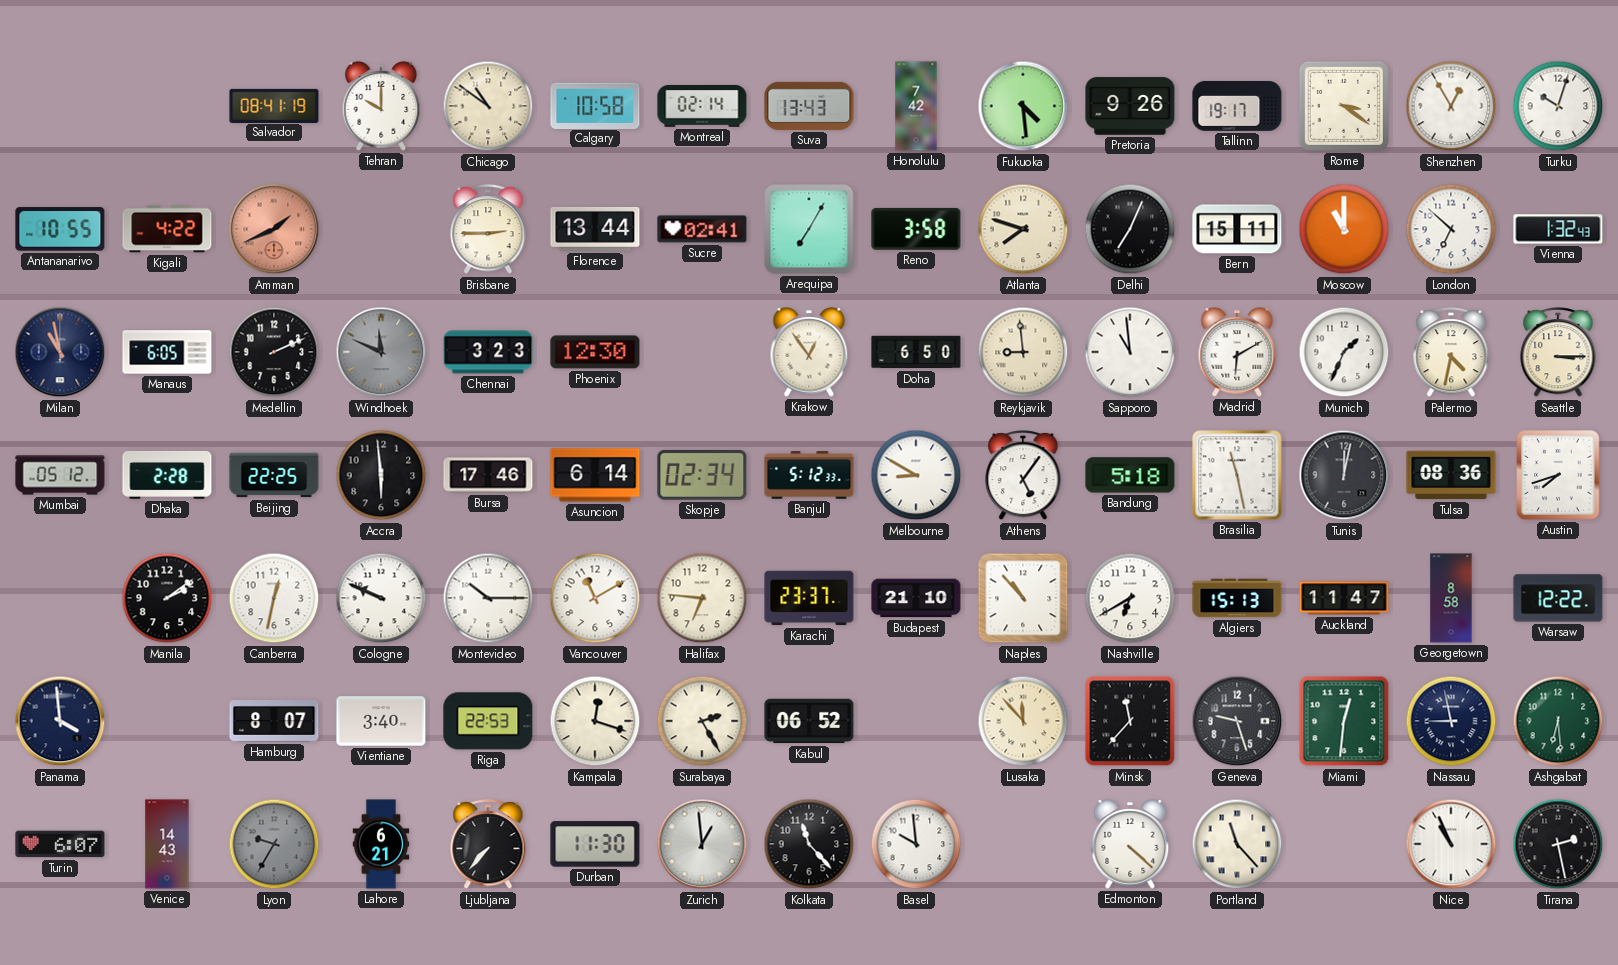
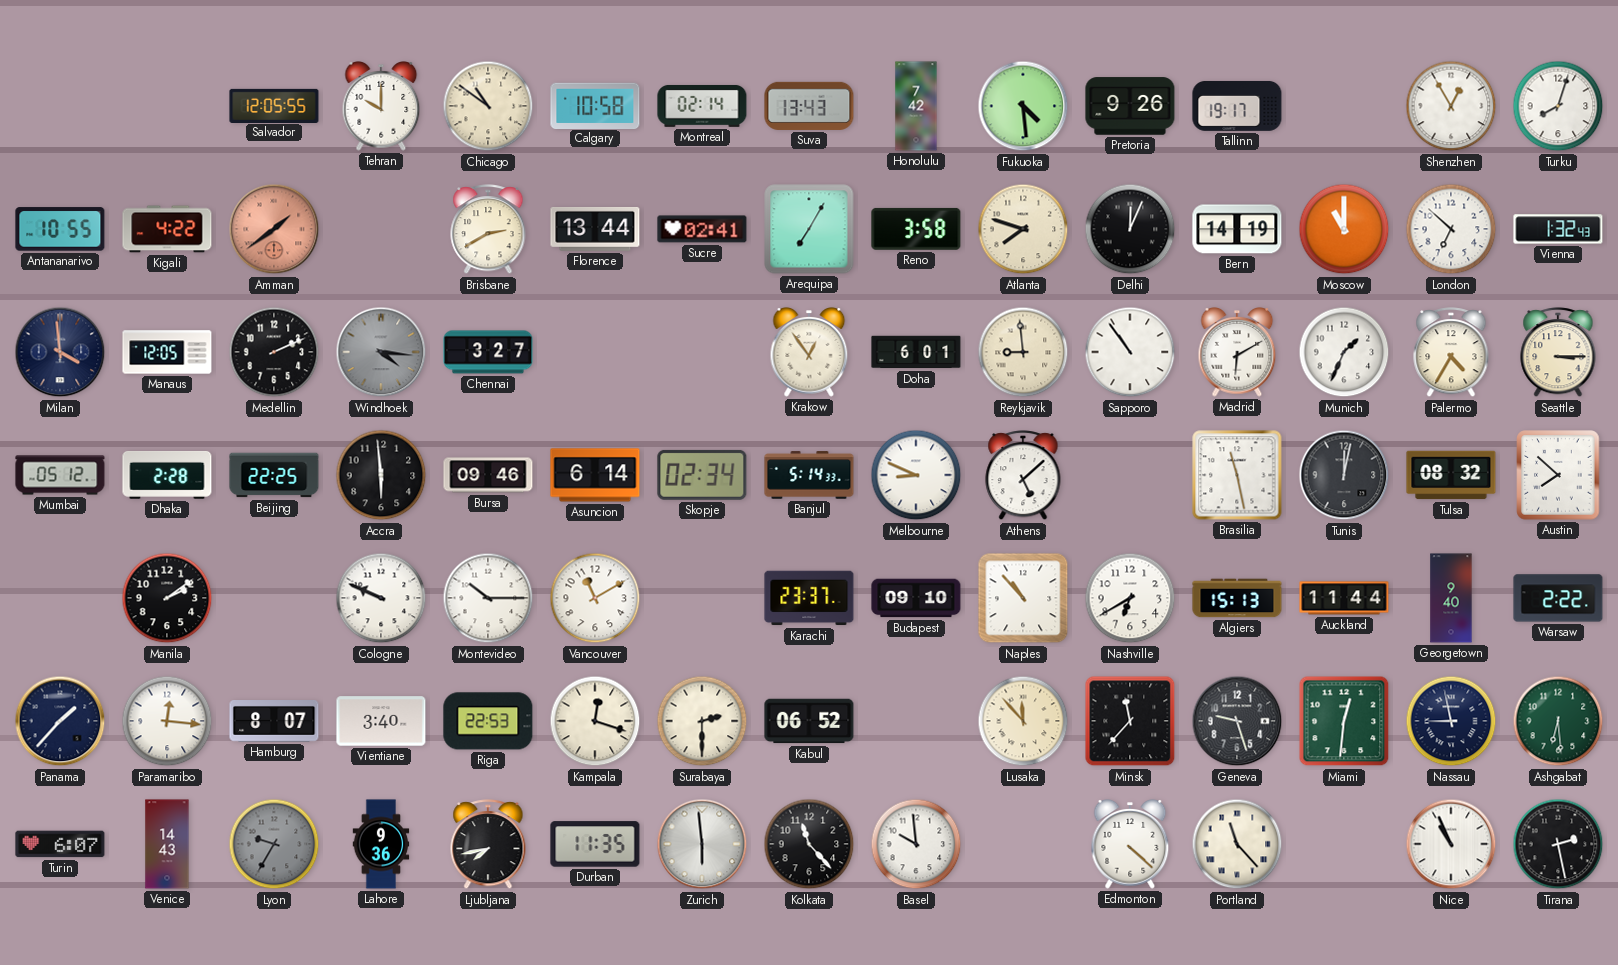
Salvador: 08:41 -> 12:05 (274, 105)
Rome: 3:21 -> none (1344, 106)
Turku: 10:03 -> 8:03 (1558, 106)
Amman: 1:41 -> 1:39 (274, 229)
Brisbane: 2:45 -> 2:40 (488, 230)
Delhi: 7:04 -> 12:04 (1130, 229)
Bern: 15:11 -> 14:19 (1237, 229)
Milan: 10:58 -> 3:59 (60, 352)
Manaus: 6:05 -> 12:05 (167, 352)
Windhoek: 11:49 -> 4:16 (381, 352)
Chennai: 3:23 -> 3:27 (488, 352)
Phoenix: 12:30 -> none (595, 352)
Doha: 6:50 -> 6:01 (916, 352)
Sapporo: 10:59 -> 10:54 (1130, 352)
Palermo: 4:32 -> 4:35 (1451, 353)
Bursa: 17:46 -> 09:46 (488, 475)
Banjul: 5:12 -> 5:14 (809, 475)
Melbourne: 8:50 -> 8:49 (916, 475)
Athens: 5:06 -> 5:08 (1023, 476)
Bandung: 5:18 -> none (1130, 475)
Tulsa: 08:36 -> 08:32 (1451, 475)
Austin: 7:42 -> 7:52 (1558, 475)
Canberra: 12:32 -> none (274, 598)
Halifax: 6:46 -> none (702, 598)
Budapest: 21:10 -> 09:10 (916, 598)
Auckland: 11:47 -> 11:44 (1344, 598)
Georgetown: 8:58 -> 9:40 (1451, 598)
Warsaw: 12:22 -> 2:22 (1558, 598)
Panama: 3:59 -> 1:37 (60, 721)
Paramaribo: none -> 12:16 (167, 721)
Surabaya: 2:25 -> 2:30 (702, 721)
Lahore: 6:21 -> 9:36 (381, 844)
Ljubljana: 7:37 -> 7:43 (488, 845)
Durban: 11:30 -> 11:35 (595, 844)
Zurich: 12:59 -> 5:59 (702, 844)
